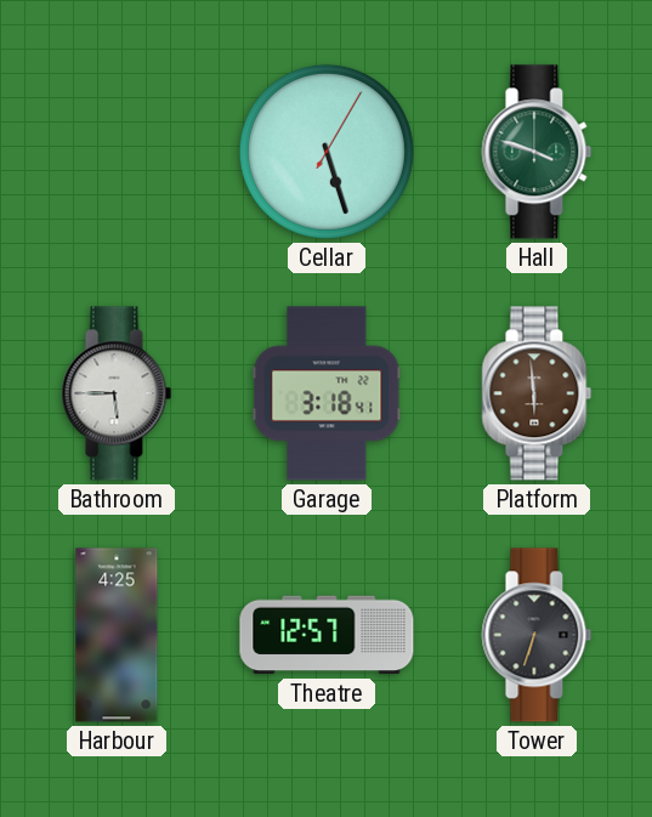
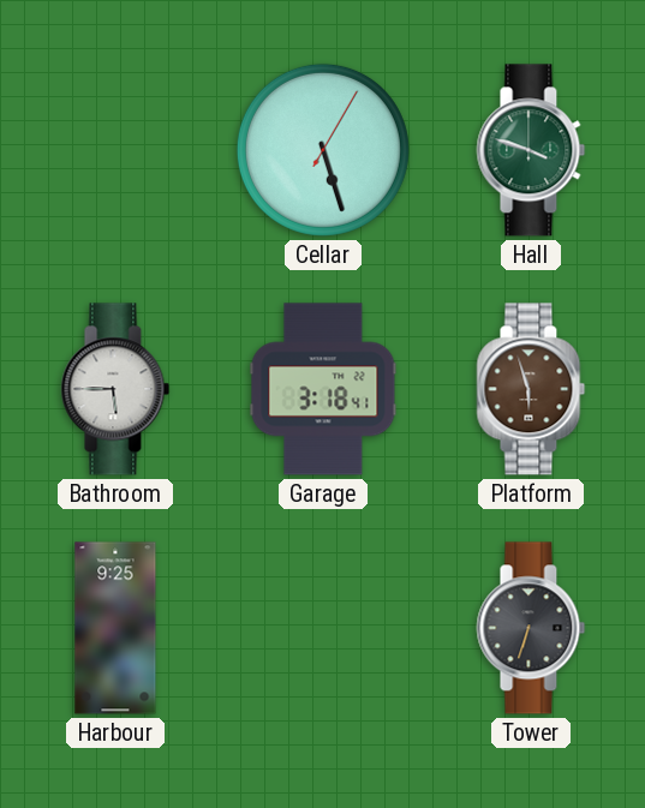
Platform: 5:59 -> 5:57 (531, 389)
Harbour: 4:25 -> 9:25 (115, 628)
Theatre: 12:57 -> none (327, 635)
